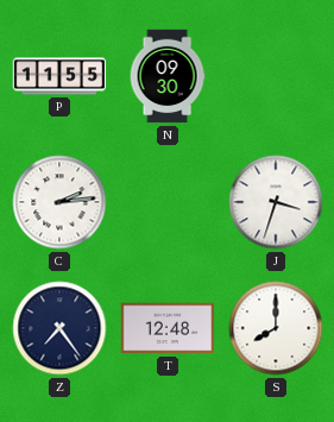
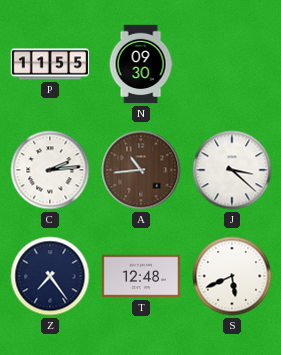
A: none -> 10:44 (141, 170)
J: 3:33 -> 3:22 (232, 170)
S: 8:00 -> 5:41 (232, 276)
